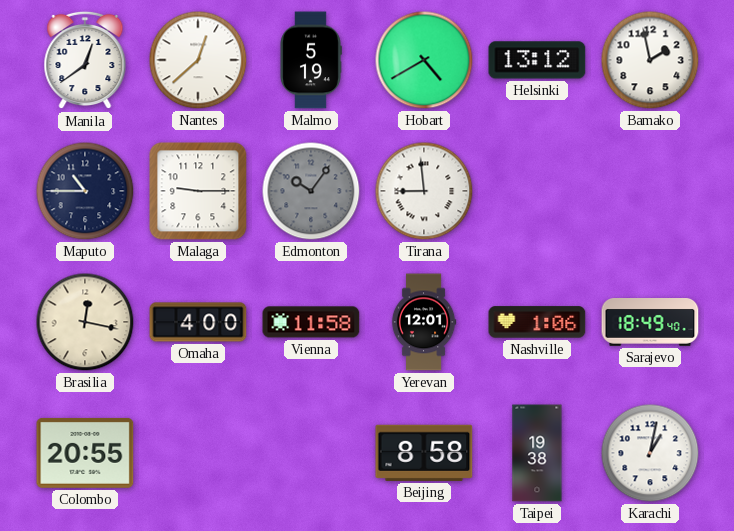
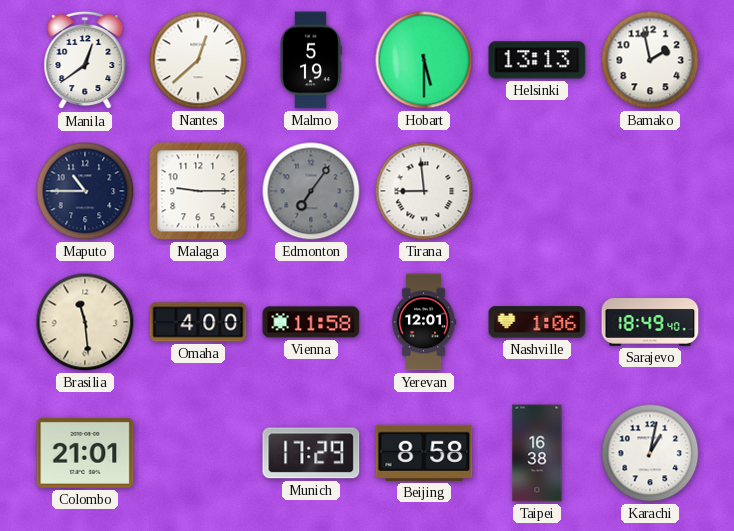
Hobart: 4:40 -> 5:30 (424, 60)
Helsinki: 13:12 -> 13:13 (537, 60)
Edmonton: 10:06 -> 7:06 (311, 191)
Brasilia: 12:17 -> 11:29 (85, 322)
Colombo: 20:55 -> 21:01 (85, 453)
Munich: none -> 17:29 (311, 453)
Taipei: 19:38 -> 16:38 (537, 453)
